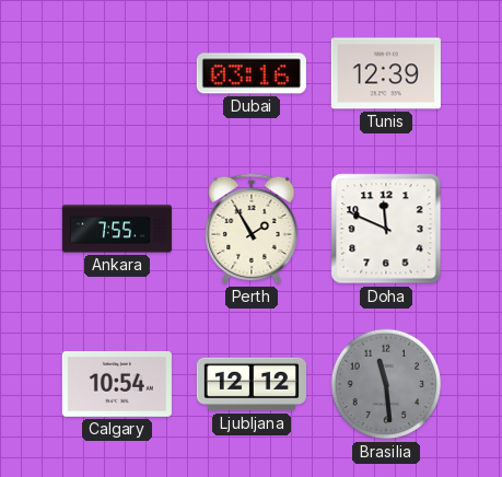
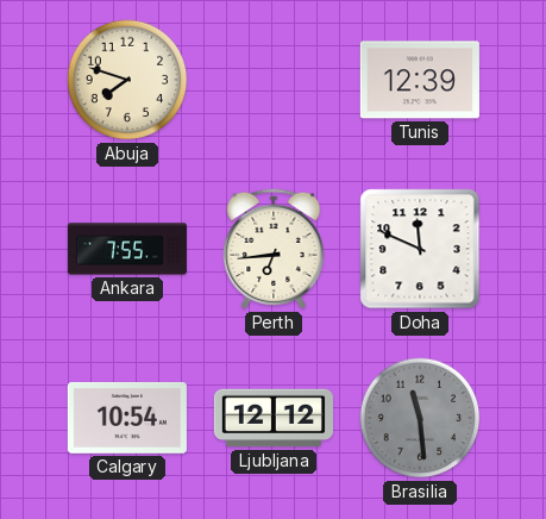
Abuja: none -> 7:48 (127, 80)
Dubai: 03:16 -> none (252, 73)
Perth: 1:55 -> 6:44 (274, 249)
